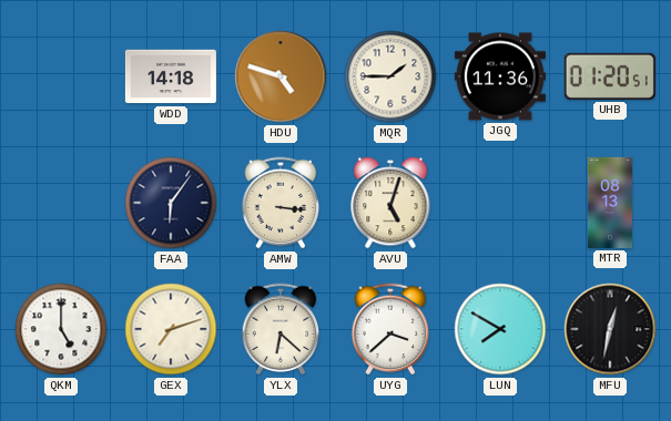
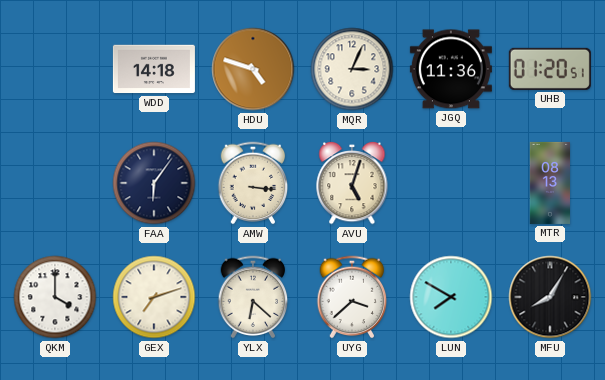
MQR: 1:45 -> 3:04 (352, 69)
QKM: 5:00 -> 4:00 (55, 297)
MFU: 12:32 -> 8:05 (550, 297)
